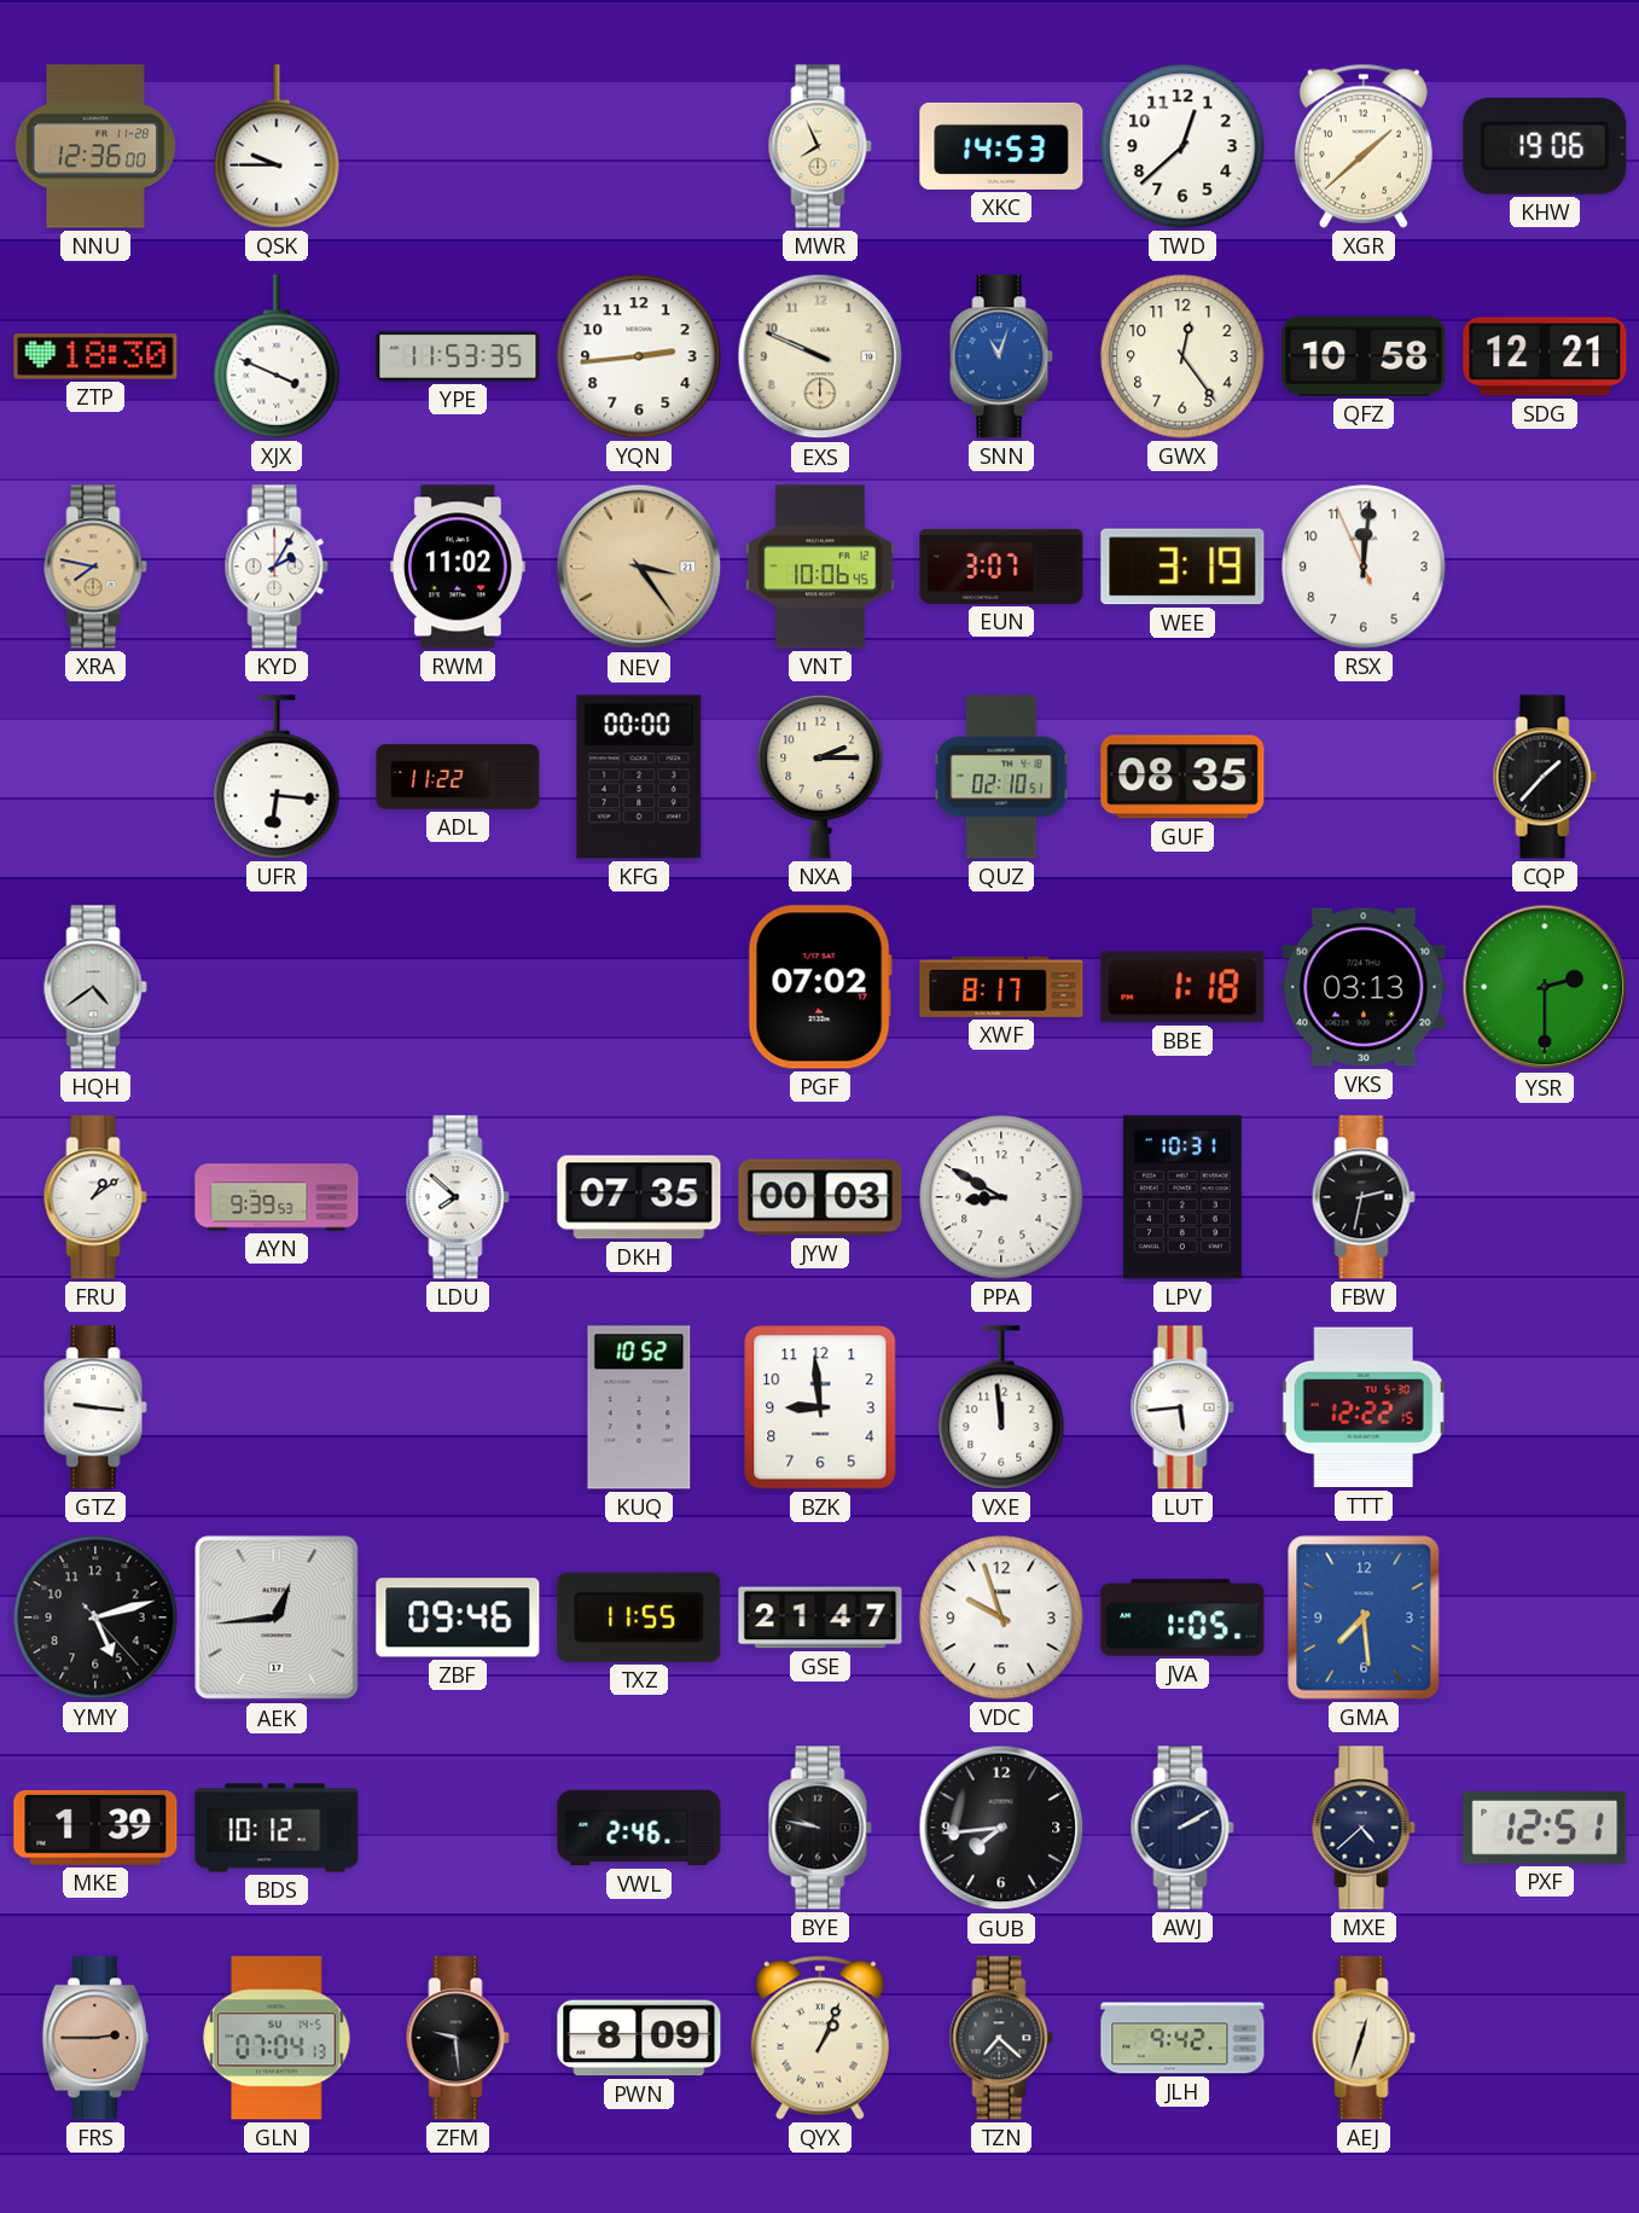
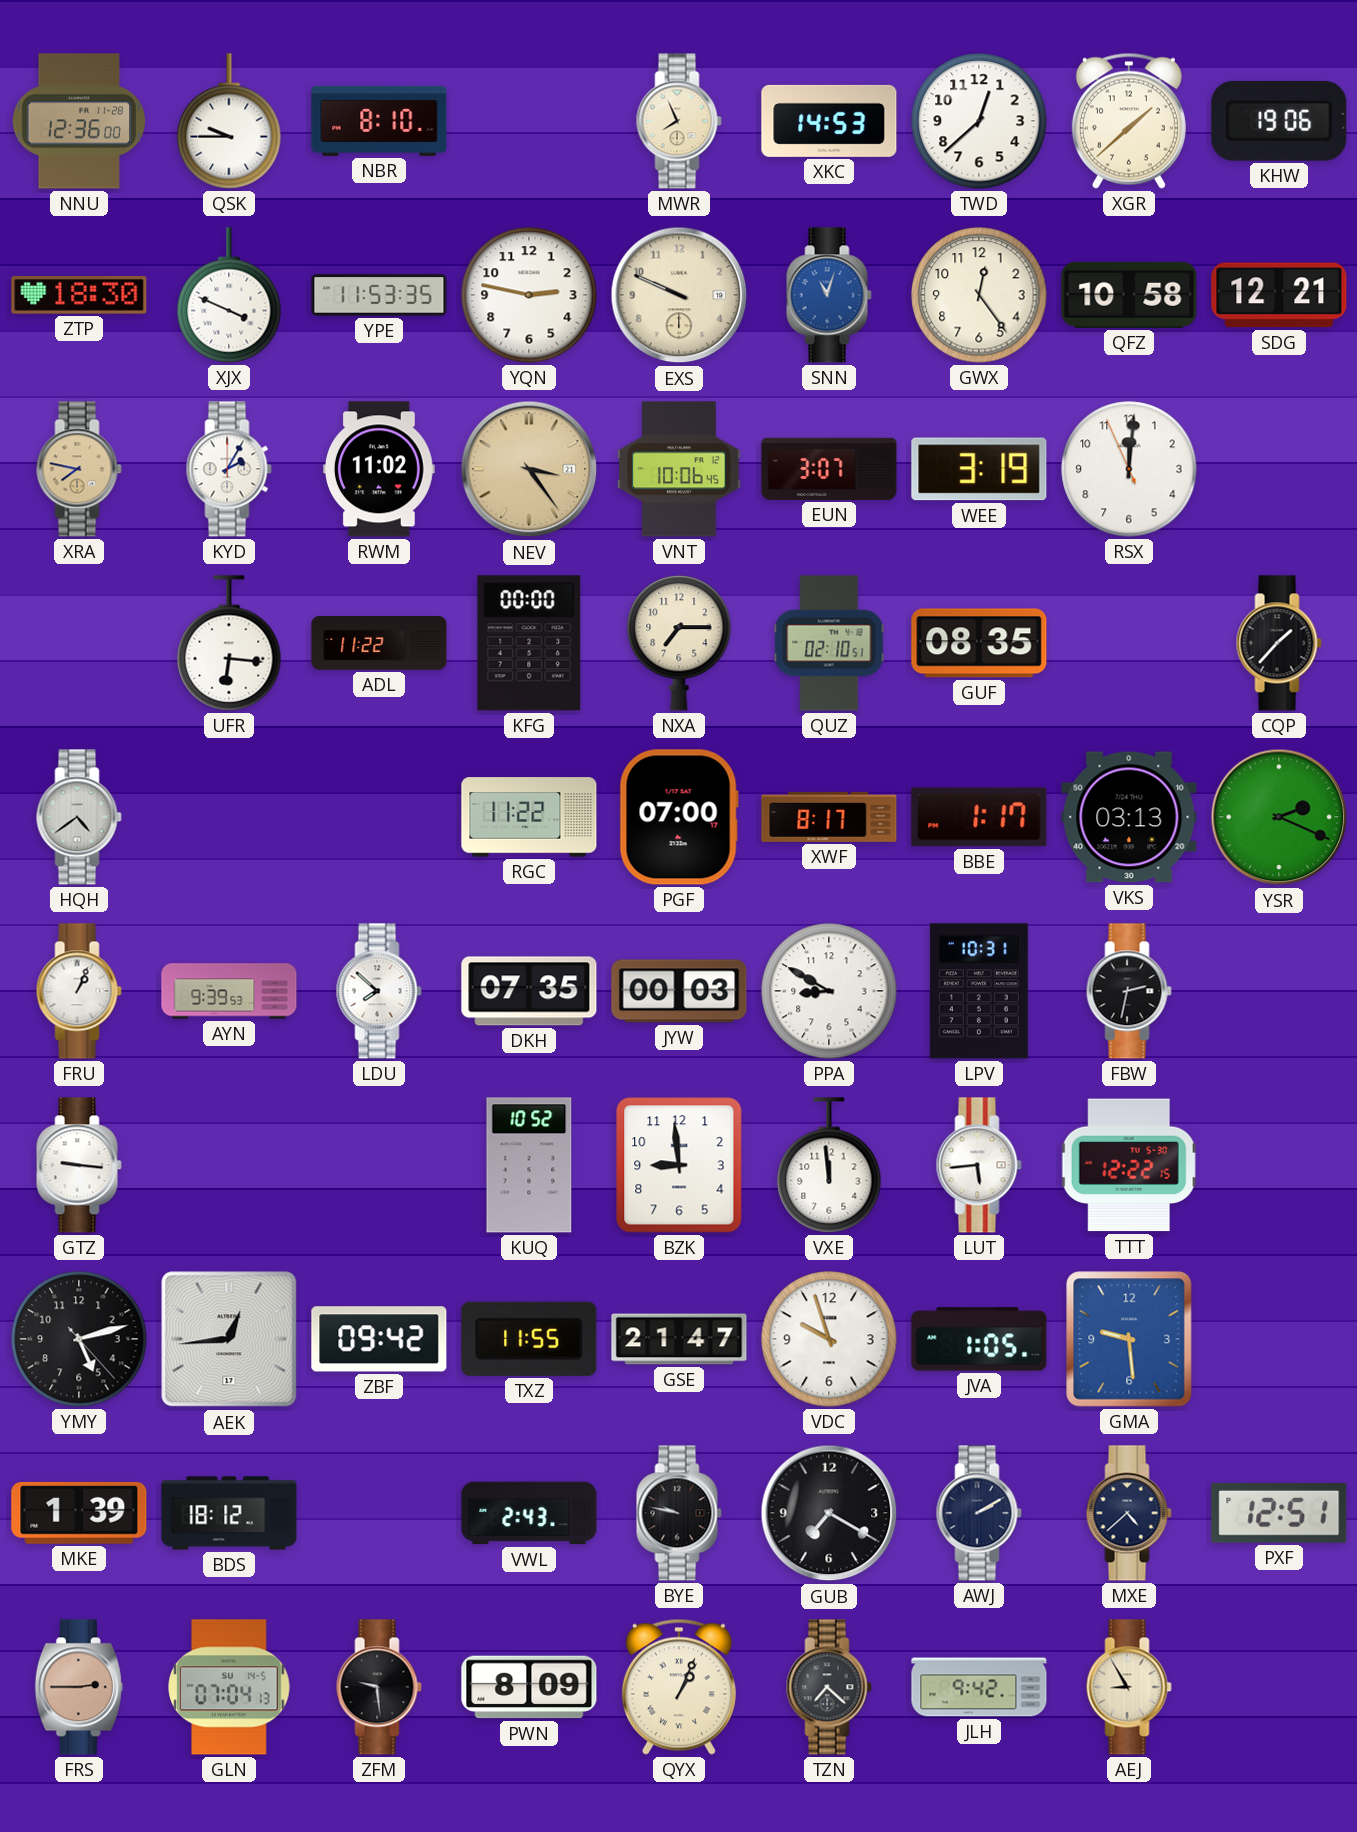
NBR: none -> 8:10 (379, 121)
YQN: 2:44 -> 2:47 (529, 295)
NXA: 2:15 -> 7:15 (679, 643)
RGC: none -> 11:22 (529, 817)
PGF: 07:02 -> 07:00 (679, 817)
BBE: 1:18 -> 1:17 (979, 817)
YSR: 2:30 -> 2:19 (1279, 817)
FRU: 1:09 -> 1:04 (79, 991)
ZBF: 09:46 -> 09:42 (379, 1339)
GMA: 7:29 -> 9:29 (1129, 1339)
BDS: 10:12 -> 18:12 (229, 1513)
VWL: 2:46 -> 2:43 (529, 1513)
GUB: 7:44 -> 7:20 (829, 1513)
AEJ: 12:33 -> 8:55 (1129, 1687)
